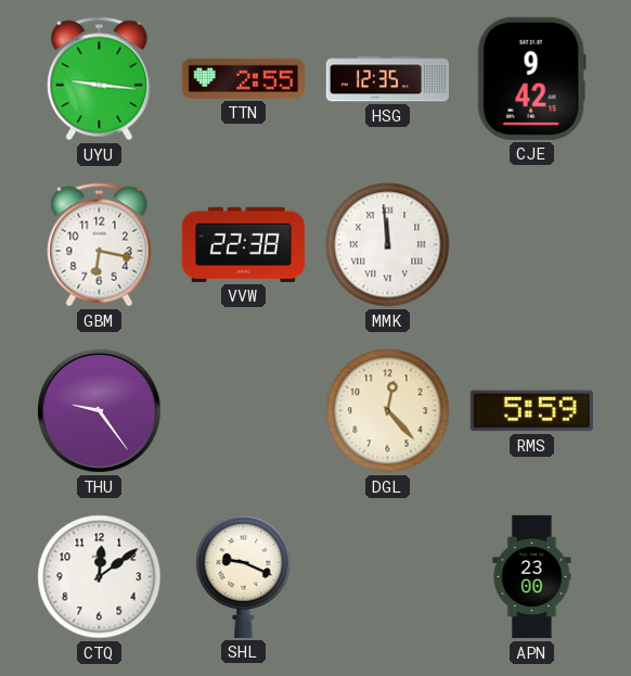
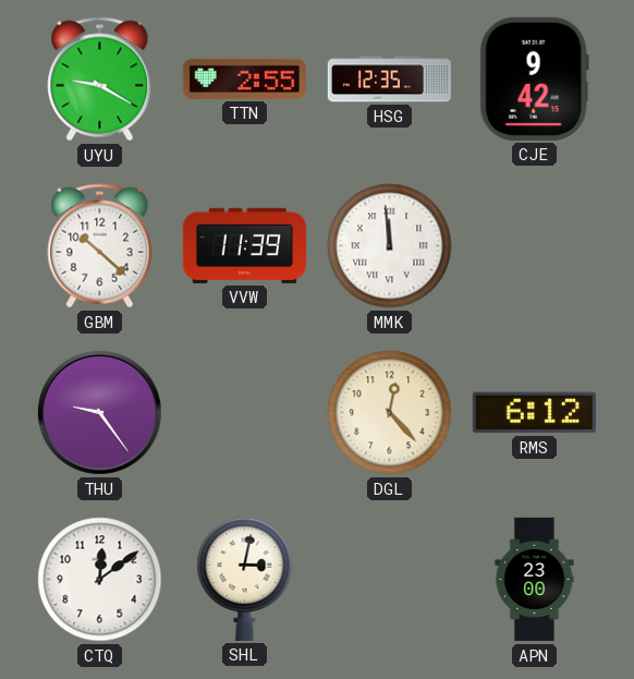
UYU: 9:16 -> 9:20 (100, 80)
GBM: 6:17 -> 10:22 (100, 246)
VVW: 22:38 -> 11:39 (244, 245)
RMS: 5:59 -> 6:12 (534, 413)
SHL: 9:19 -> 3:02 (245, 579)
